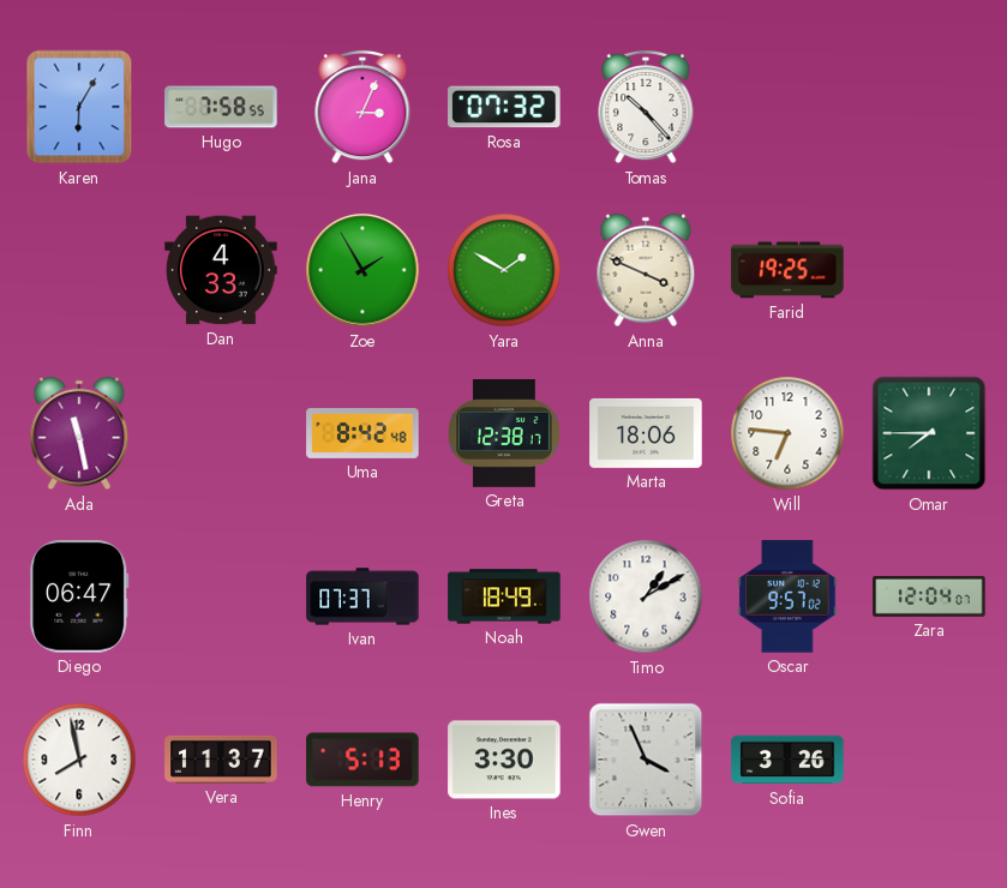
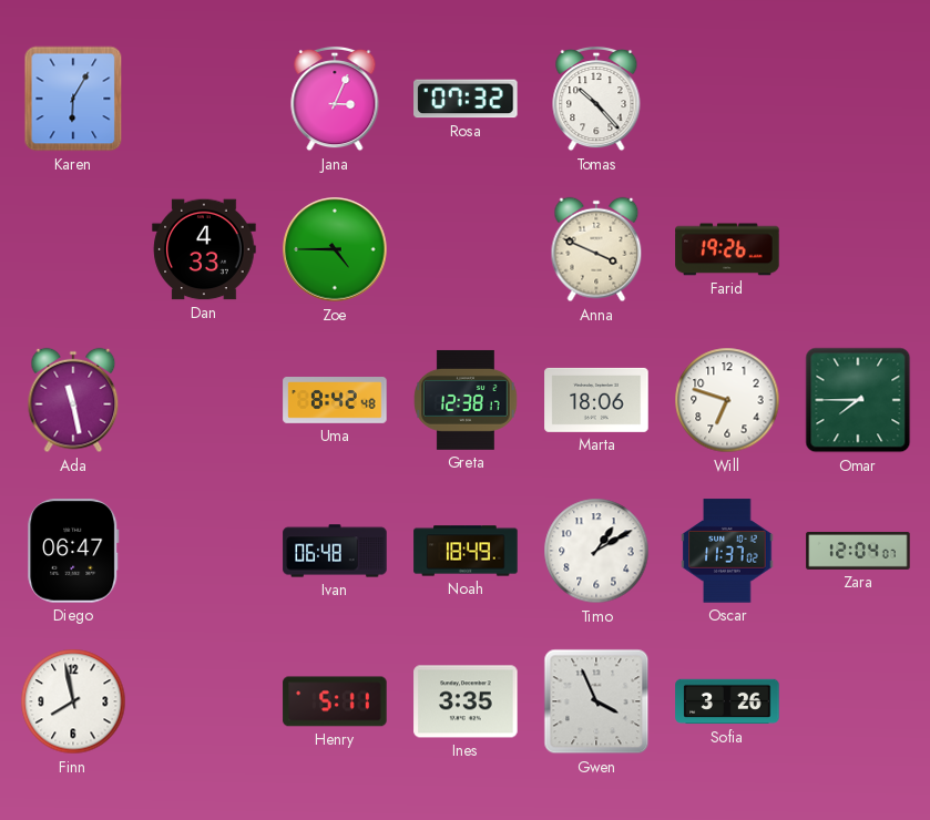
Hugo: 7:58 -> none (221, 107)
Zoe: 1:55 -> 4:45 (335, 249)
Yara: 1:50 -> none (504, 270)
Farid: 19:25 -> 19:26 (727, 249)
Will: 6:46 -> 6:48 (727, 400)
Ivan: 07:37 -> 06:48 (335, 551)
Oscar: 9:57 -> 11:37 (727, 551)
Vera: 11:37 -> none (221, 760)
Henry: 5:13 -> 5:11 (335, 701)
Ines: 3:30 -> 3:35 (466, 701)
